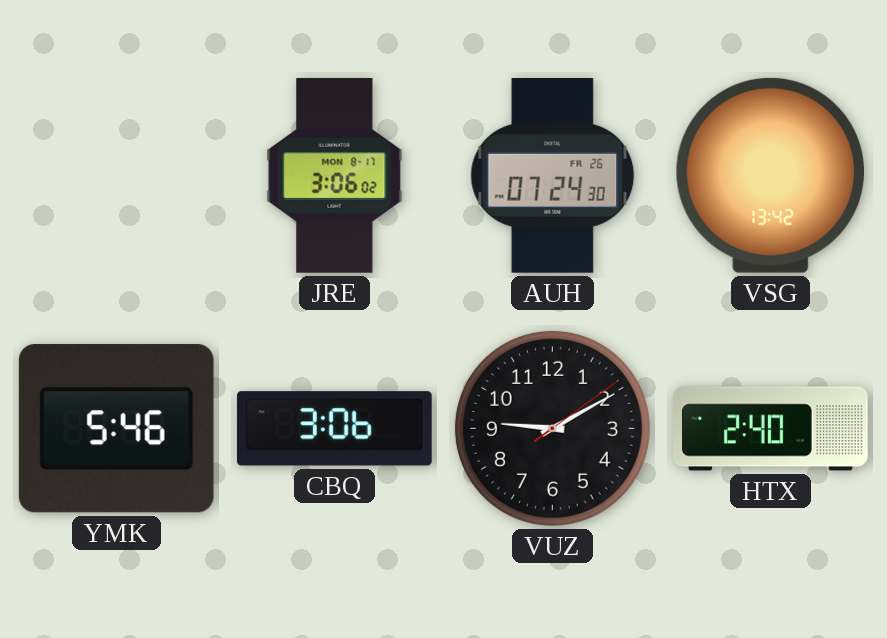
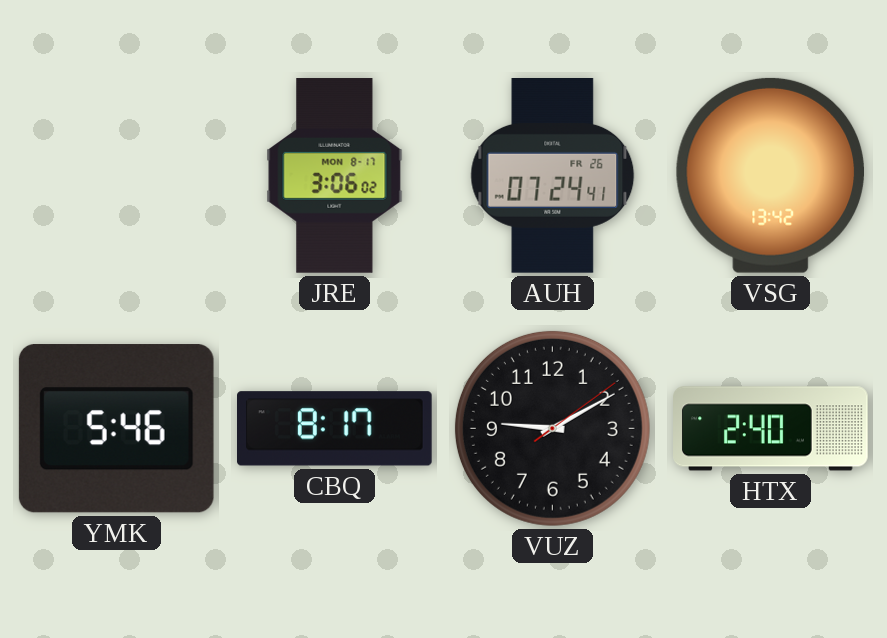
AUH: 07:24:30 -> 07:24:41 (553, 176)
CBQ: 3:06 -> 8:17 (335, 429)
